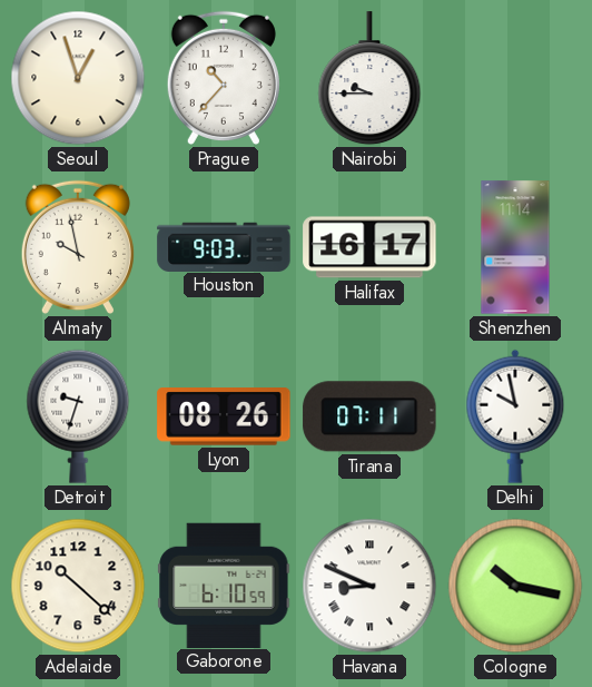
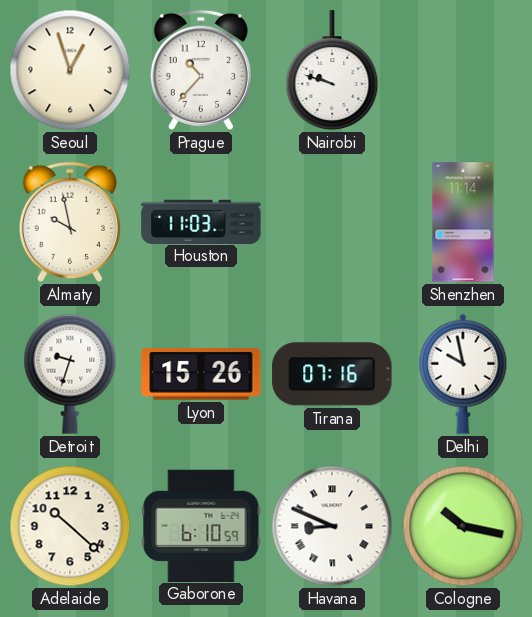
Nairobi: 9:45 -> 9:48 (332, 71)
Houston: 9:03 -> 11:03 (201, 221)
Halifax: 16:17 -> none (369, 247)
Lyon: 08:26 -> 15:26 (201, 374)
Tirana: 07:11 -> 07:16 (332, 374)
